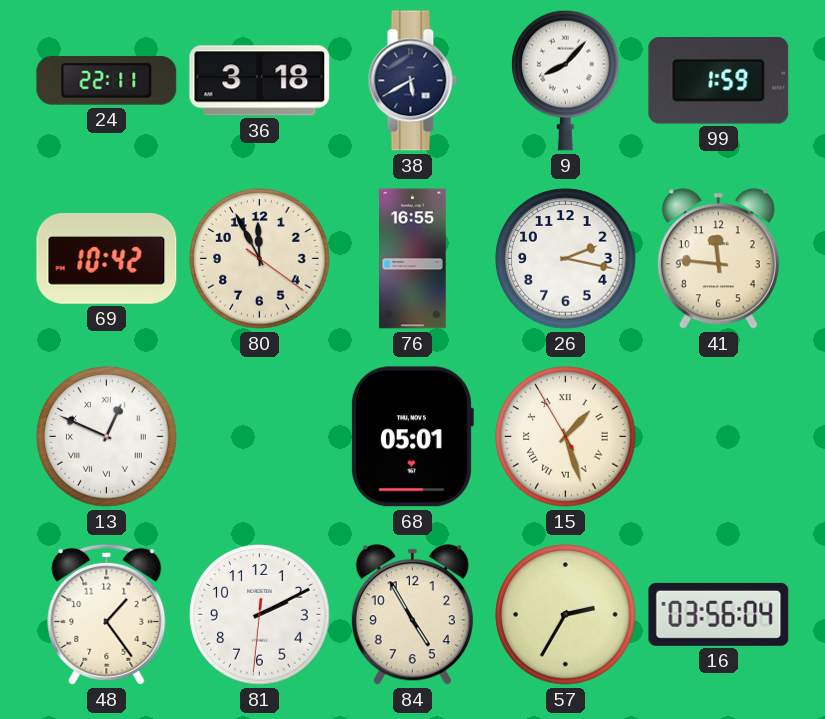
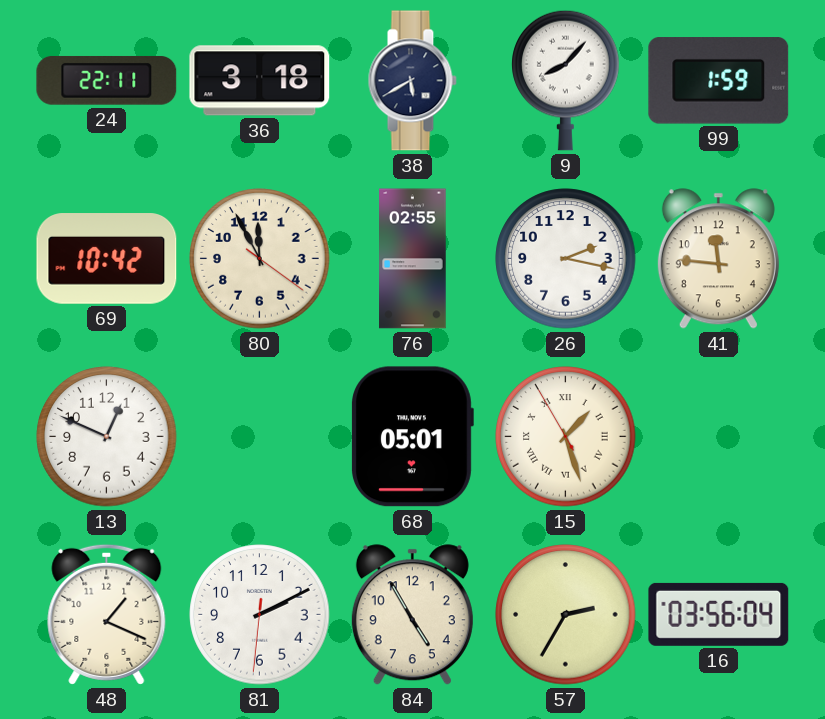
76: 16:55 -> 02:55 (413, 259)
13 numerals: Roman -> Arabic (107, 437)
48: 1:24 -> 1:19 (107, 614)
